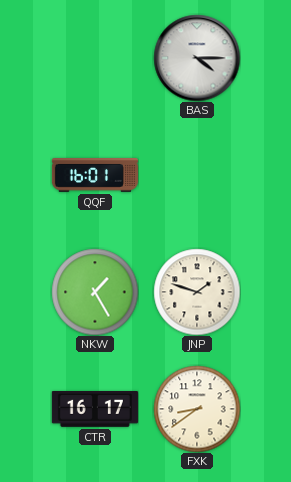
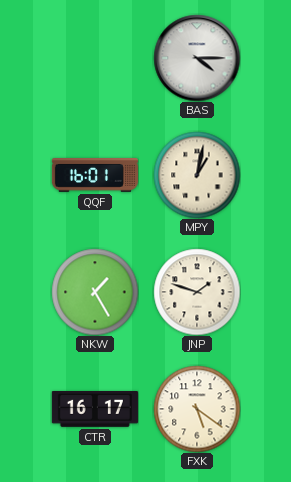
MPY: none -> 1:02 (197, 175)
FXK: 8:39 -> 5:21 (197, 409)
